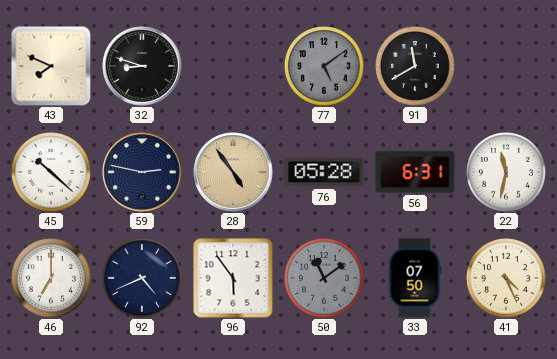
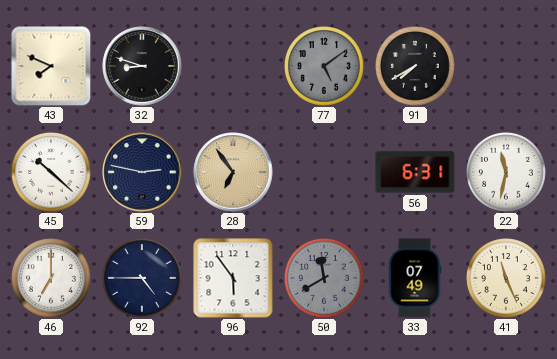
91: 11:40 -> 7:40 (416, 67)
28: 4:54 -> 6:54 (233, 172)
76: 05:28 -> none (324, 172)
92: 4:41 -> 4:45 (143, 279)
50: 11:09 -> 11:40 (325, 279)
33: 07:50 -> 07:49 (415, 278)
41: 4:26 -> 11:26 (507, 279)
